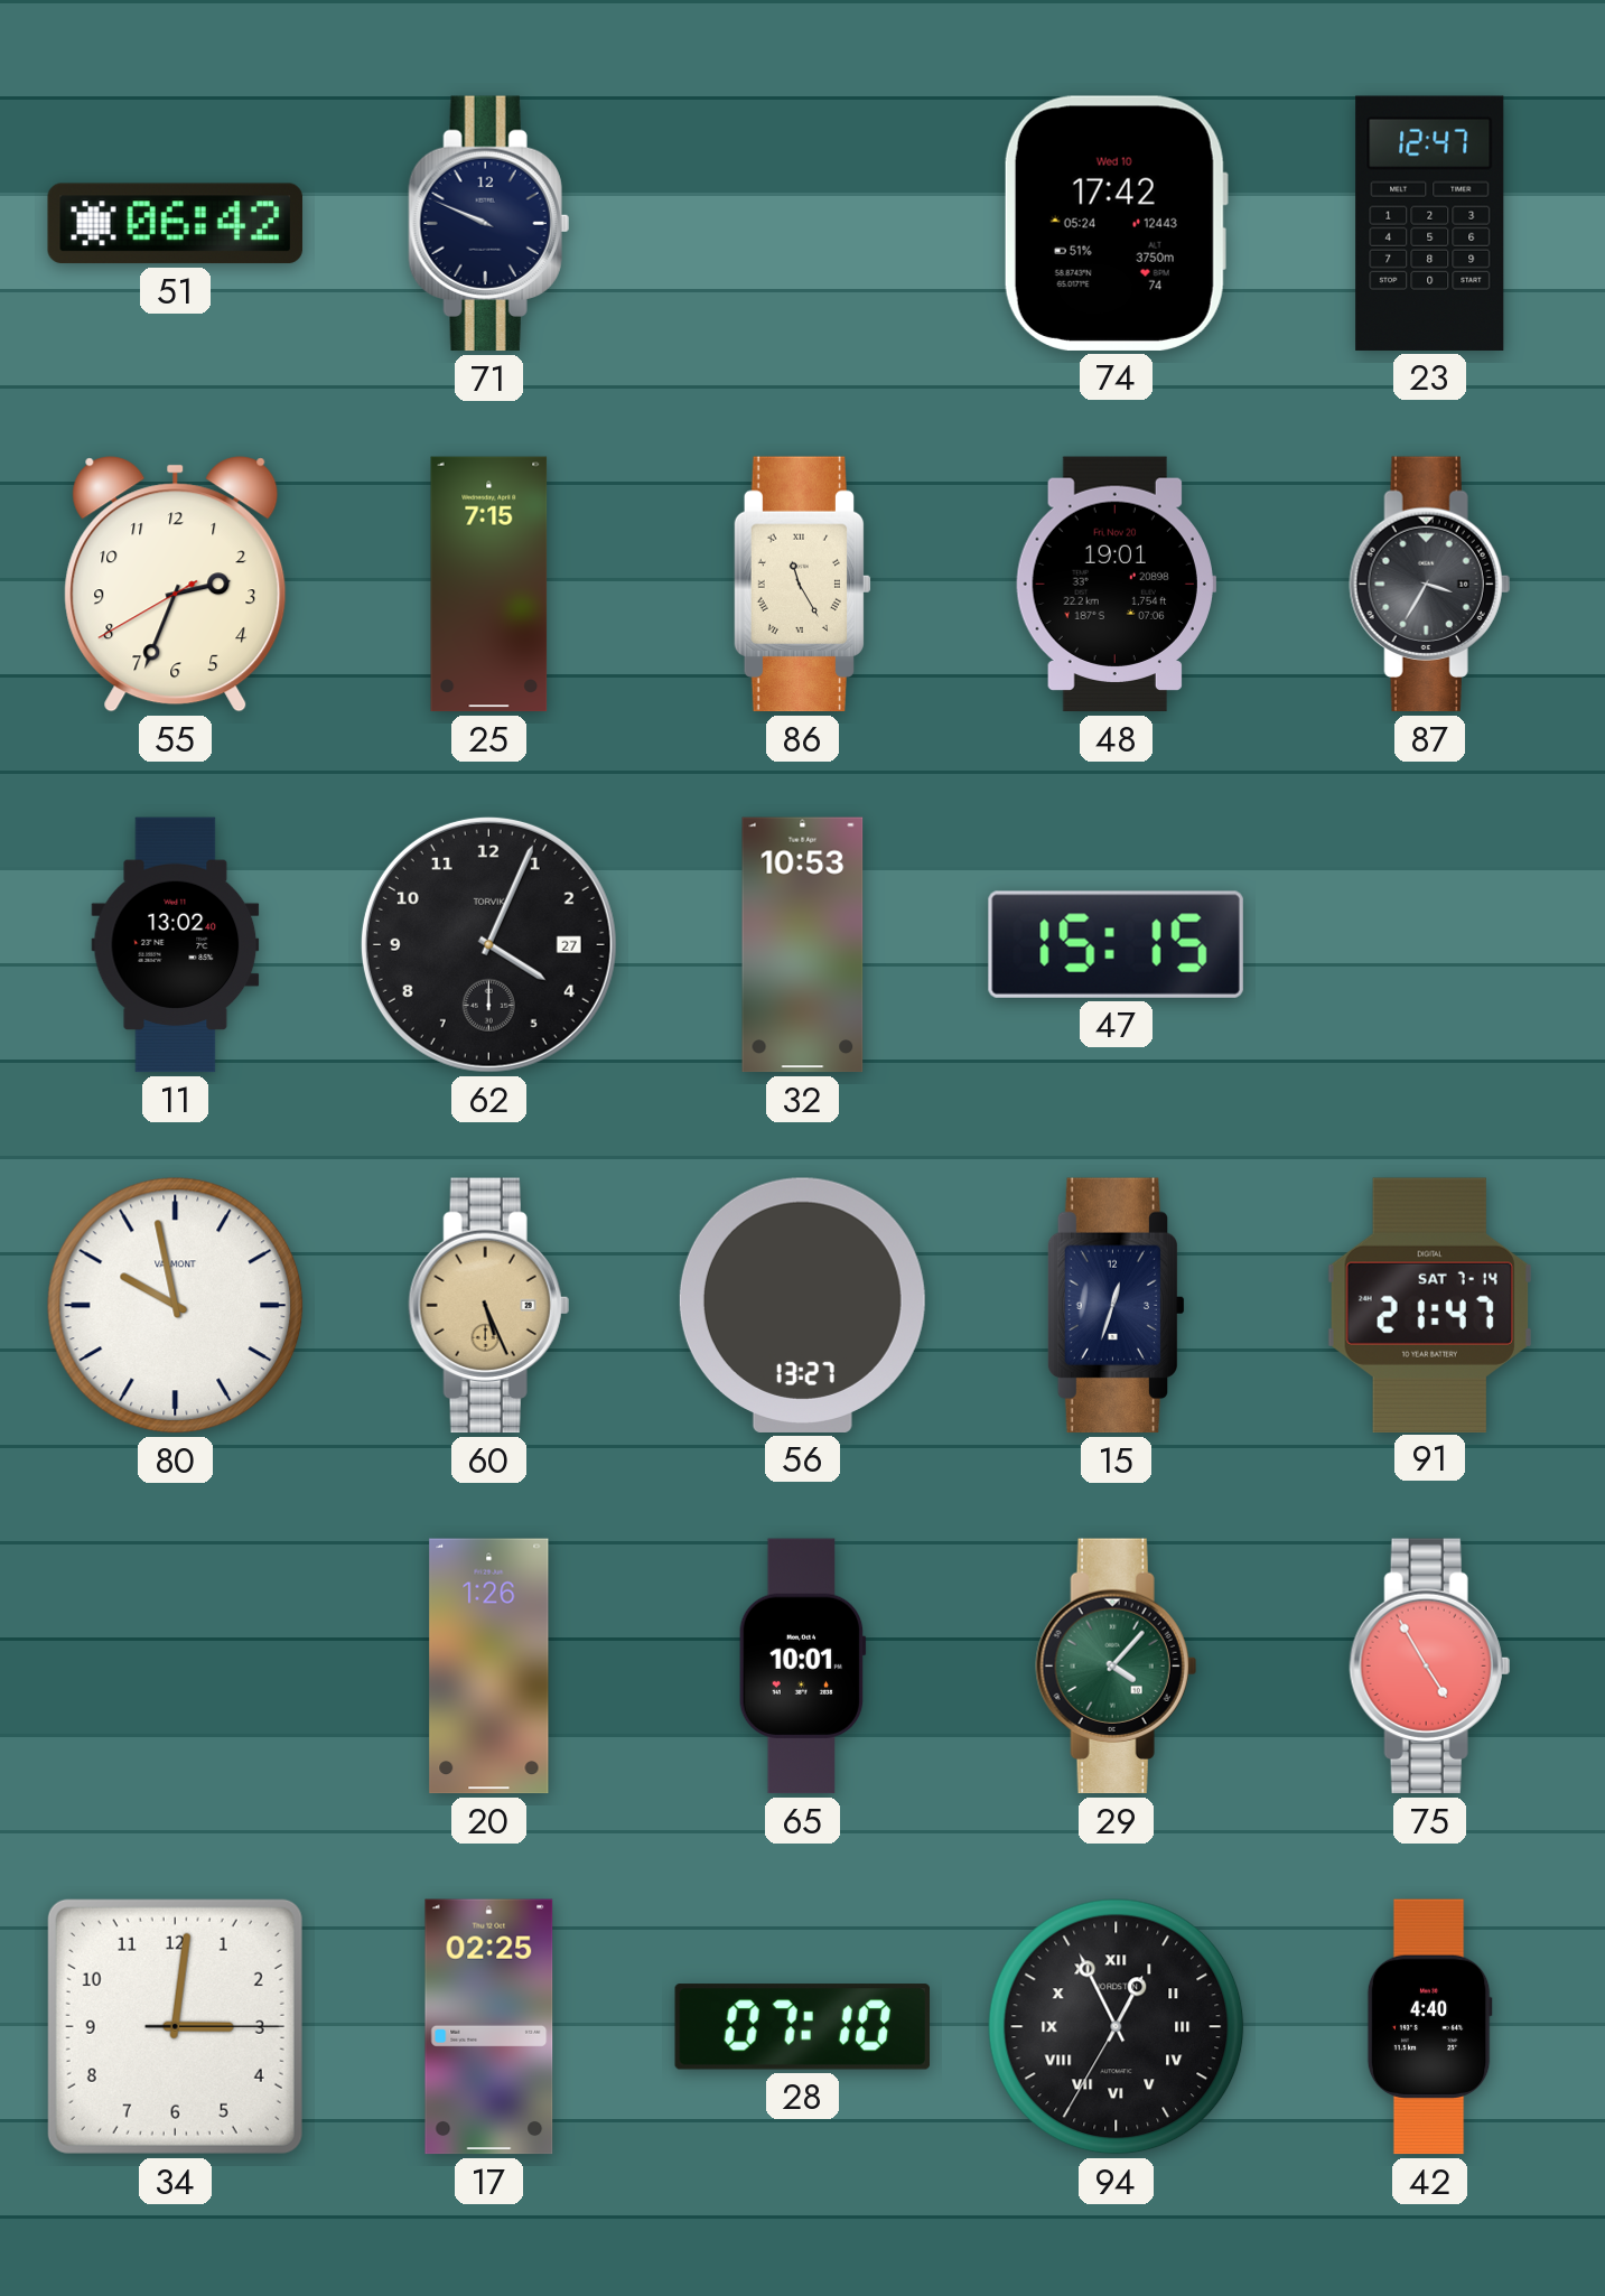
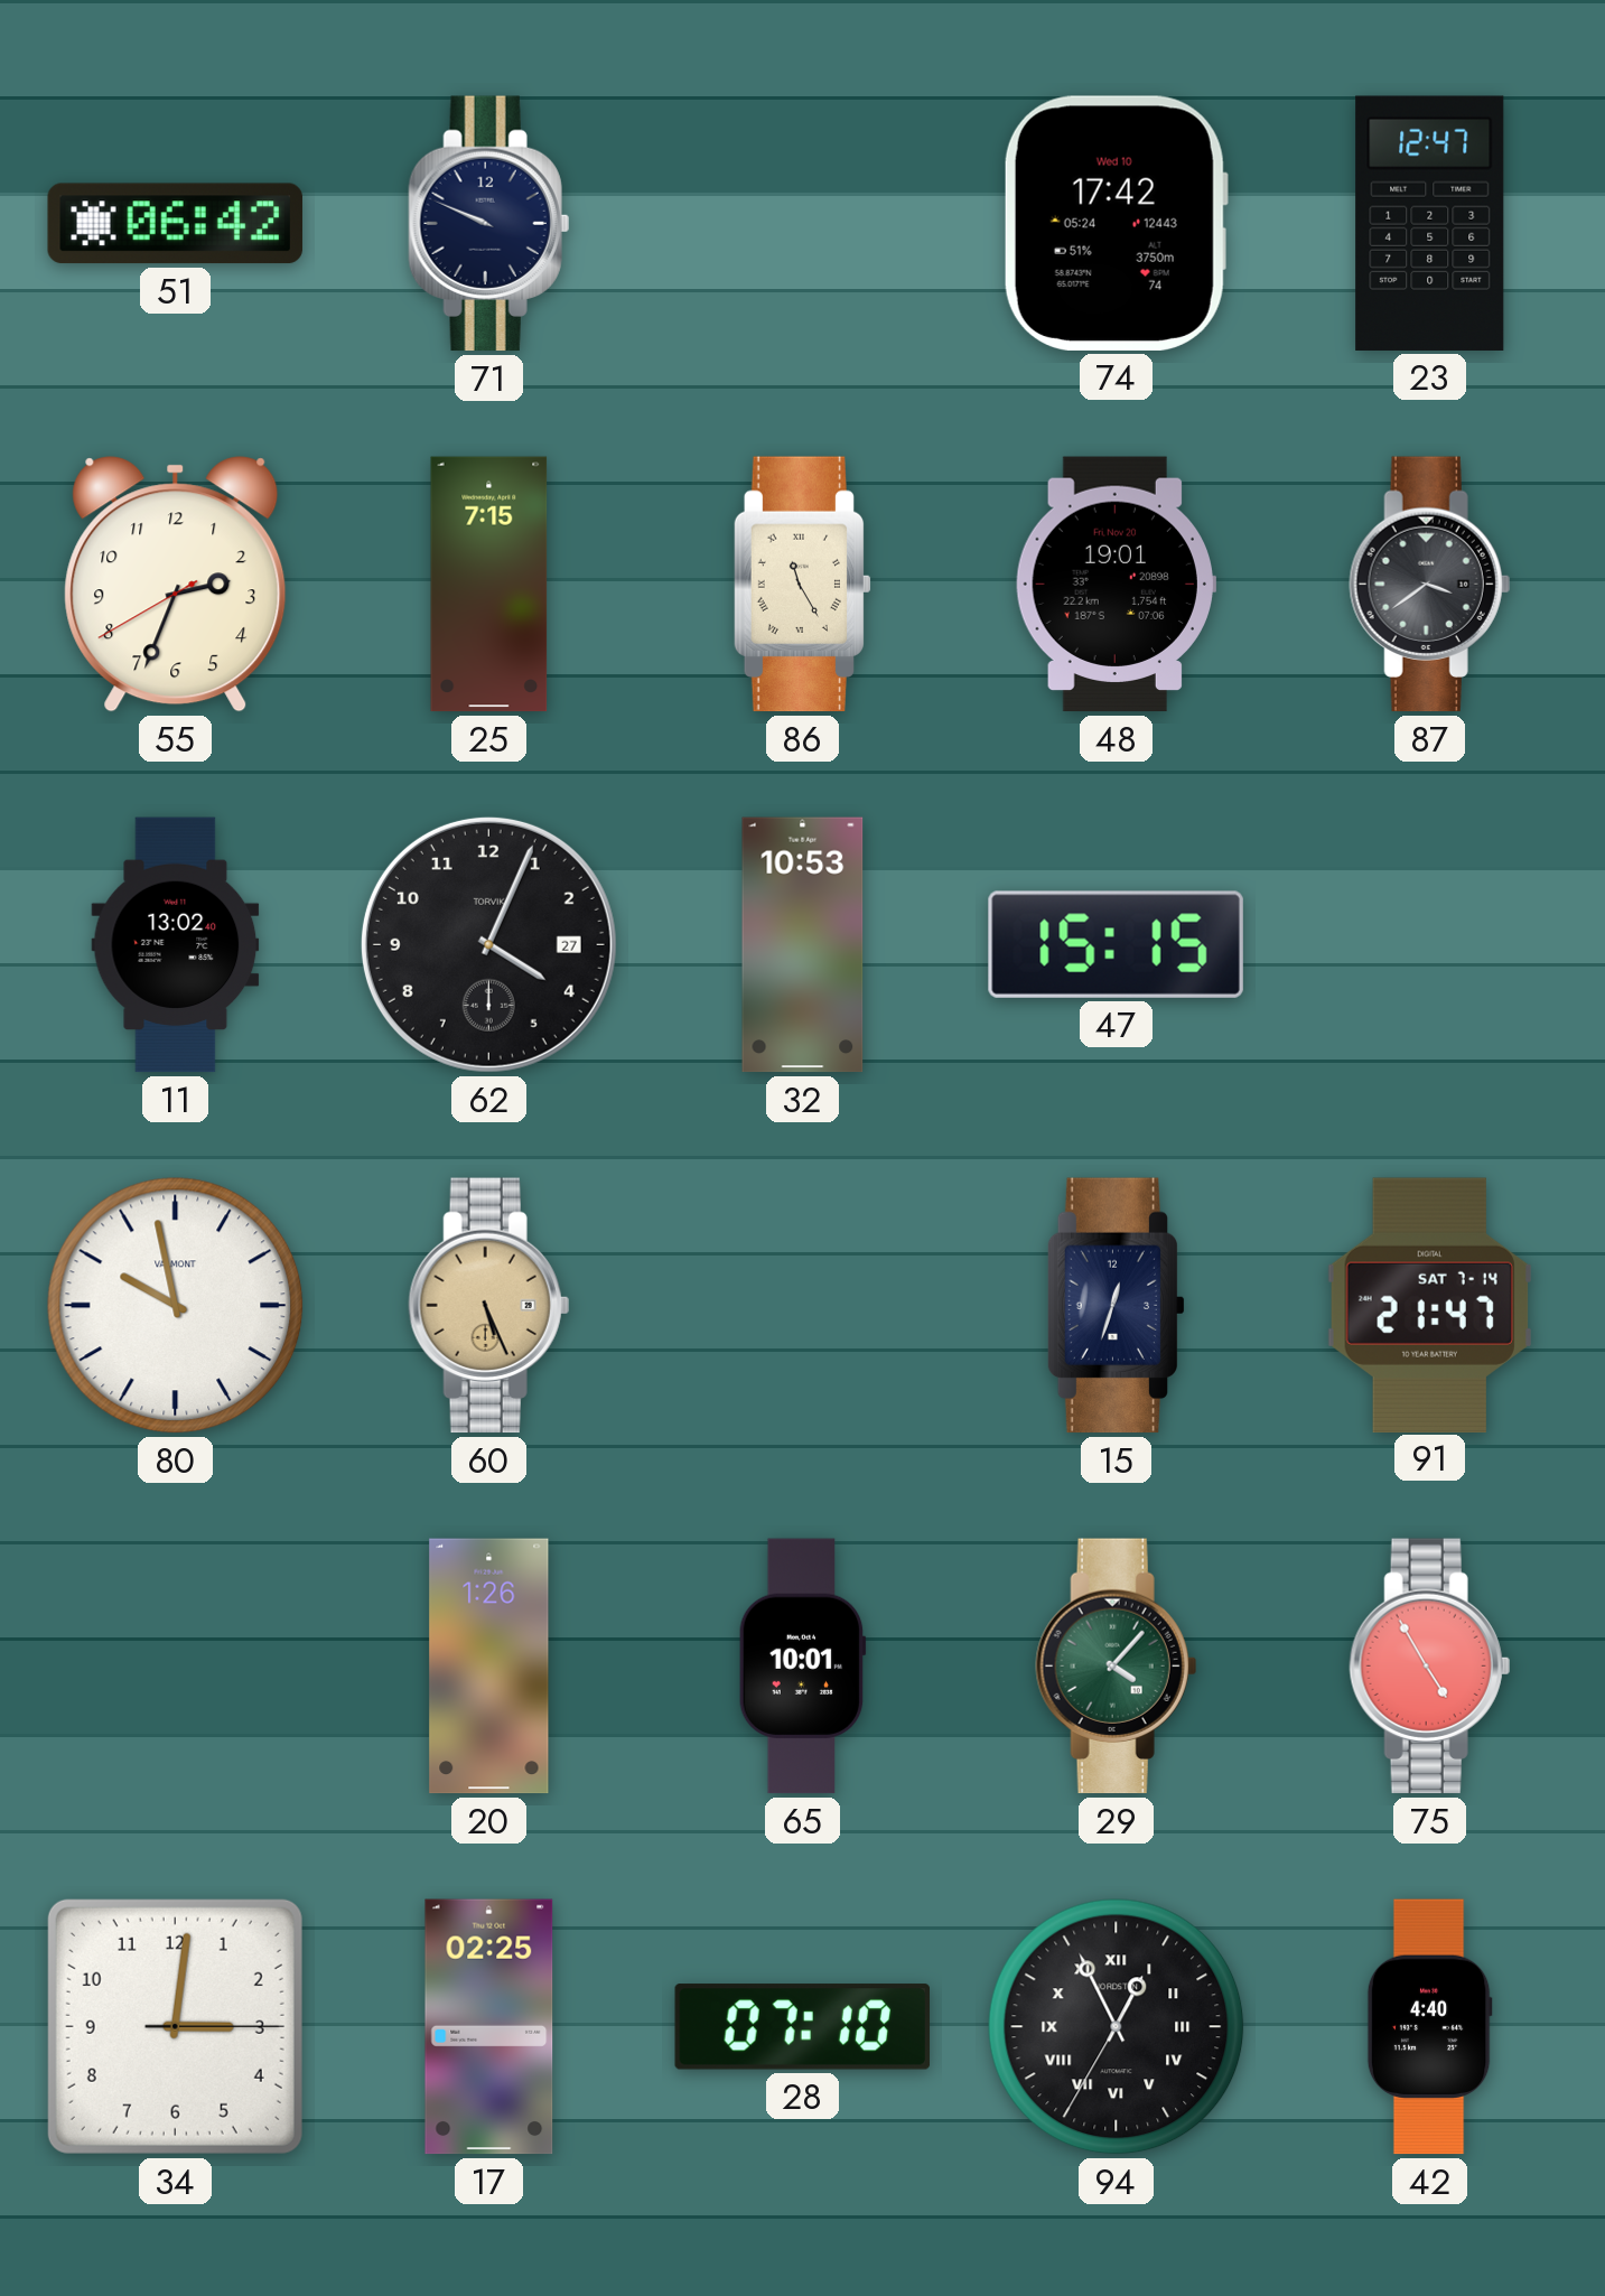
87: 3:35 -> 3:39 (1429, 585)
56: 13:27 -> none (802, 1305)
